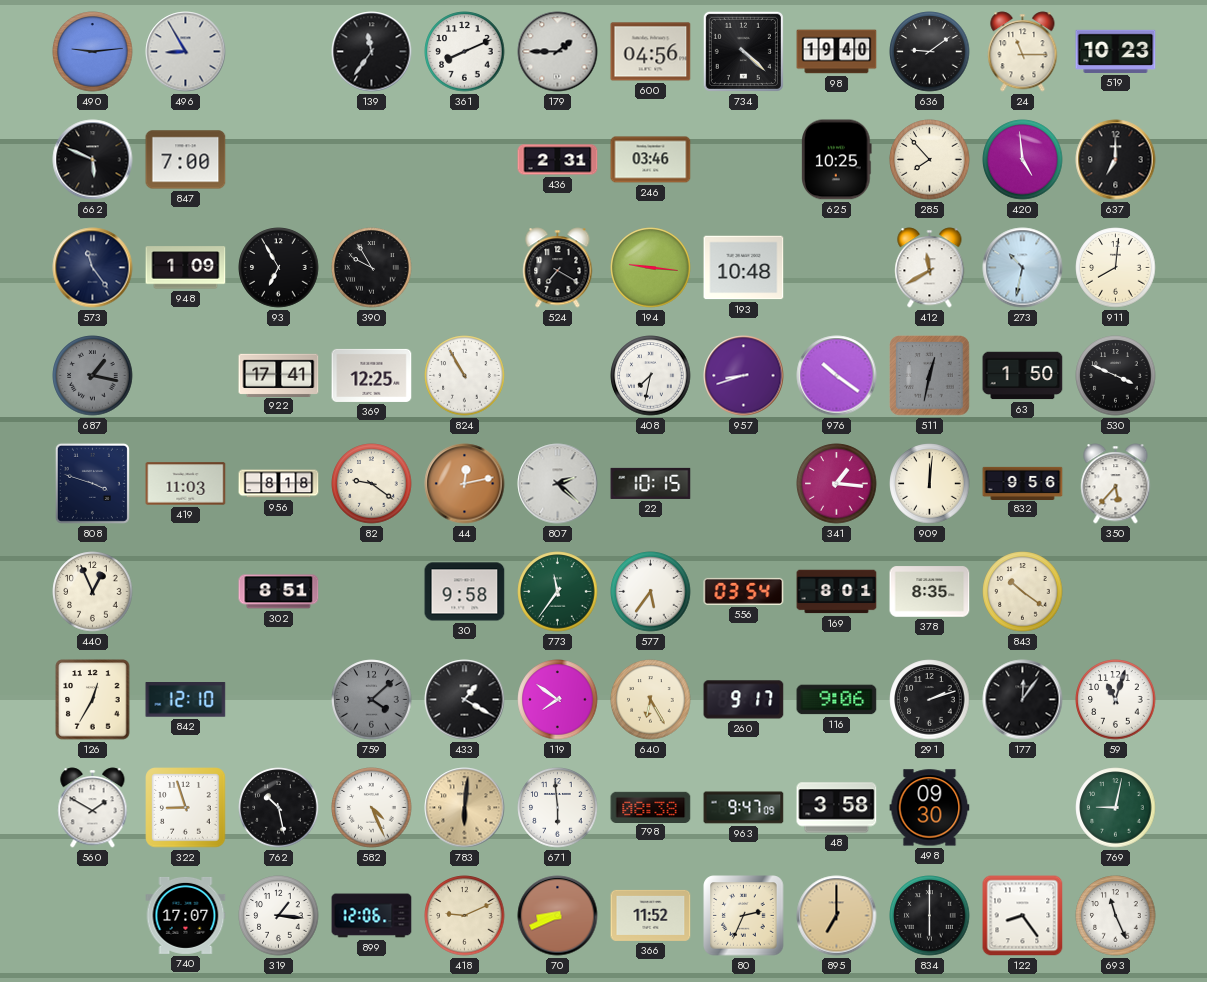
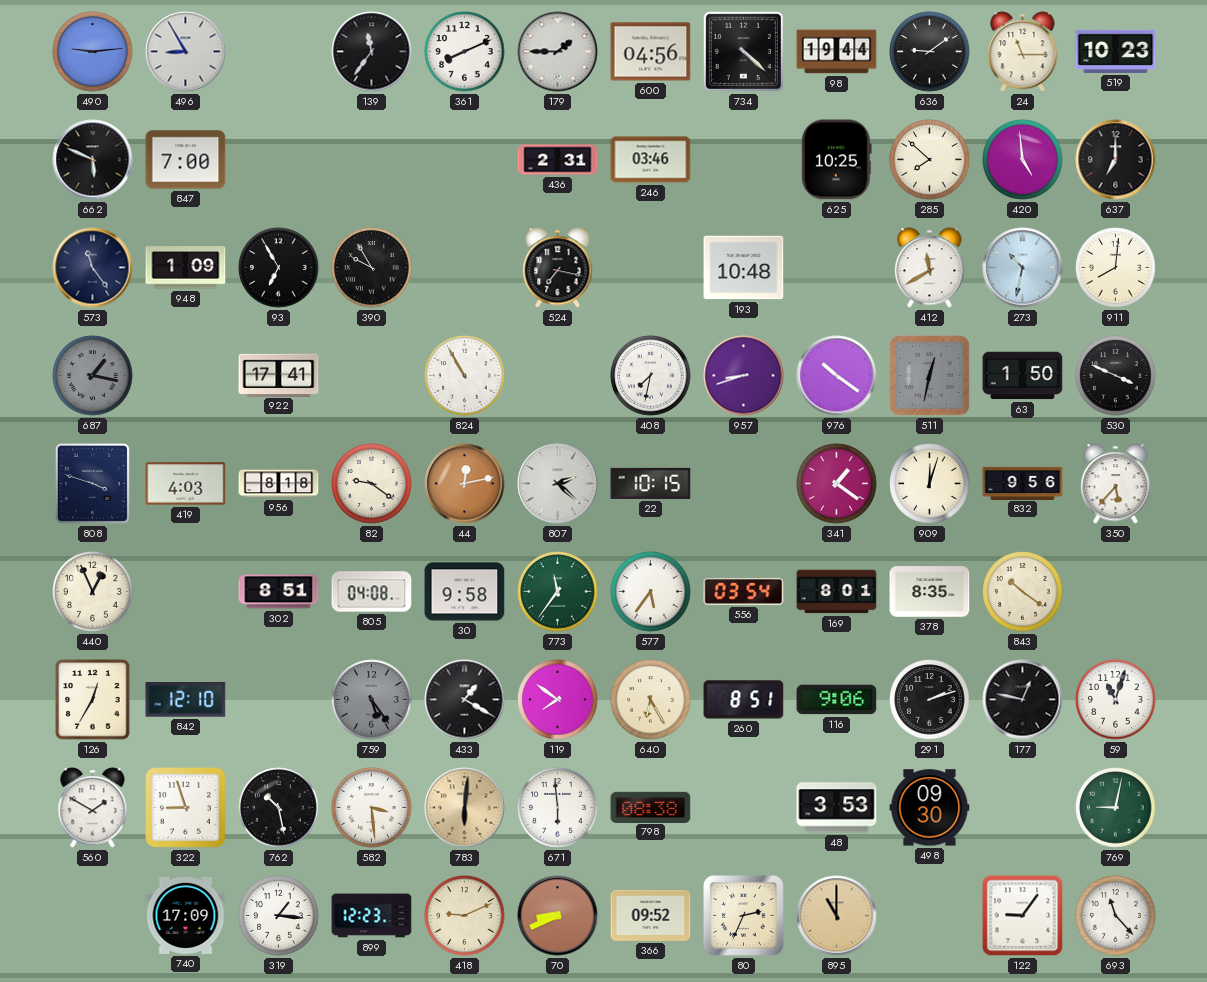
98: 19:40 -> 19:44 (837, 52)
285: 7:53 -> 7:52 (930, 160)
524: 7:20 -> 7:17 (558, 268)
194: 9:16 -> none (651, 268)
369: 12:25 -> none (372, 375)
419: 11:03 -> 4:03 (186, 484)
341: 1:16 -> 1:21 (837, 484)
909: 12:01 -> 12:03 (930, 484)
805: none -> 04:08 (372, 592)
759: 4:08 -> 5:24 (372, 700)
260: 9:17 -> 8:51 (744, 700)
177: 12:06 -> 12:47 (1023, 700)
582: 4:26 -> 3:29 (372, 808)
963: 9:47 -> none (744, 808)
48: 3:58 -> 3:53 (837, 808)
740: 17:07 -> 17:09 (186, 915)
899: 12:06 -> 12:23 (372, 916)
366: 11:52 -> 09:52 (651, 915)
895: 7:00 -> 11:00 (837, 916)
834: 6:00 -> none (930, 916)
122: 8:24 -> 9:06 (1023, 916)
693: 11:26 -> 11:23 (1116, 916)
